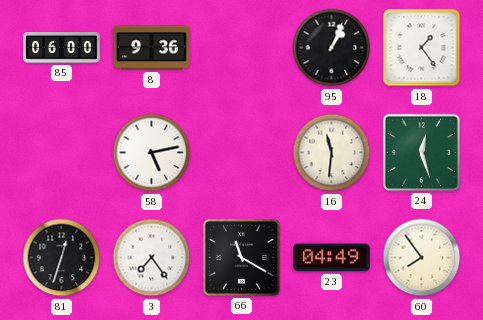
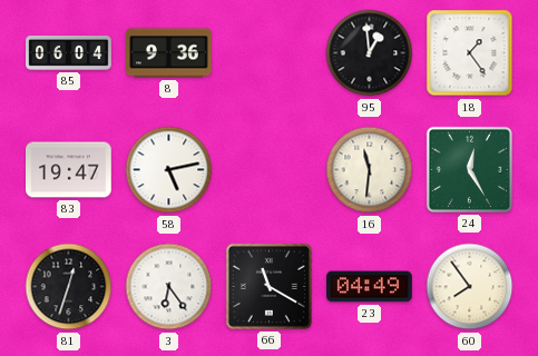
85: 06:00 -> 06:04 (69, 53)
95: 1:04 -> 12:59 (370, 53)
83: none -> 19:47 (69, 170)
24: 12:27 -> 12:25 (469, 169)
3: 7:24 -> 6:24 (169, 287)
